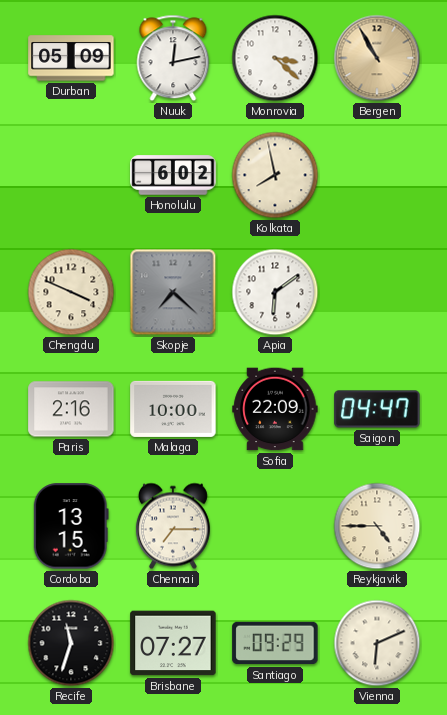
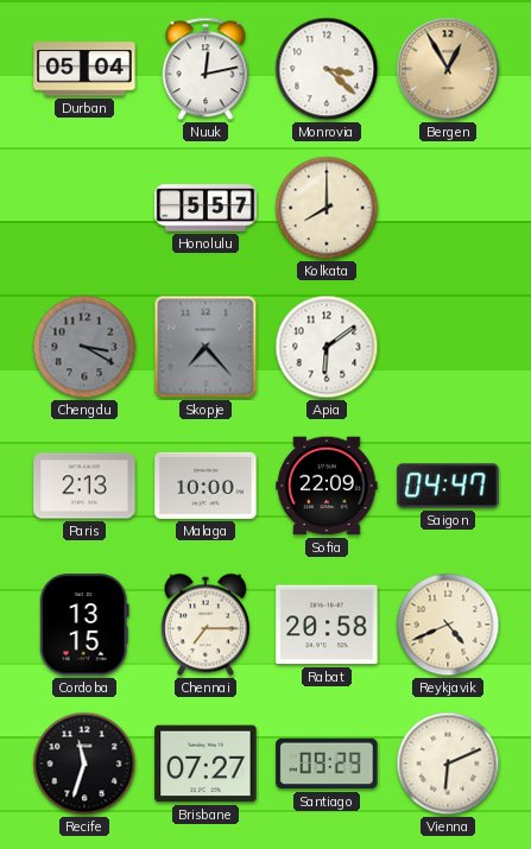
Durban: 05:09 -> 05:04 (84, 69)
Bergen: 10:55 -> 12:55 (448, 69)
Honolulu: 6:02 -> 5:57 (206, 208)
Kolkata: 7:58 -> 8:00 (327, 208)
Chengdu: 3:49 -> 3:20 (84, 347)
Chengdu dial: cream -> grey (84, 347)
Skopje: 7:22 -> 7:23 (206, 347)
Paris: 2:16 -> 2:13 (84, 486)
Rabat: none -> 20:58 (327, 625)
Reykjavik: 4:45 -> 4:41 (448, 625)
